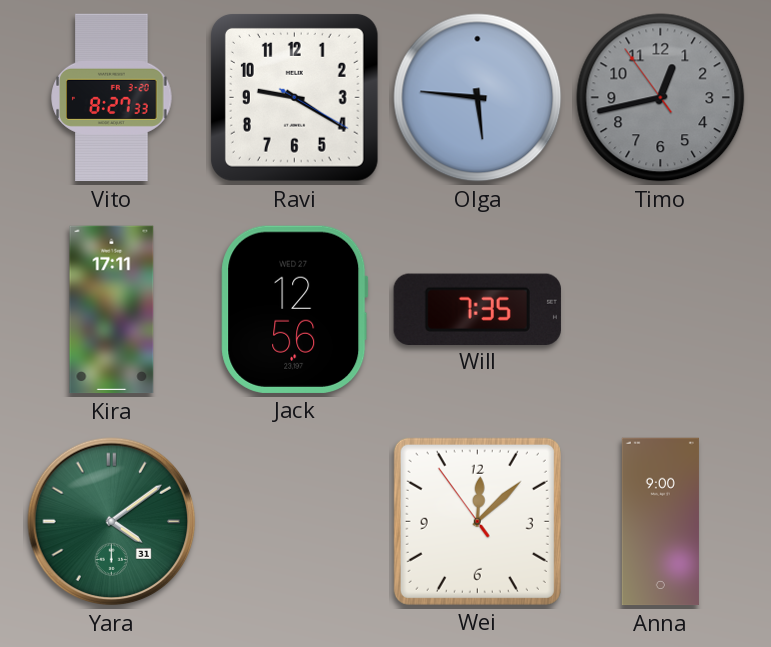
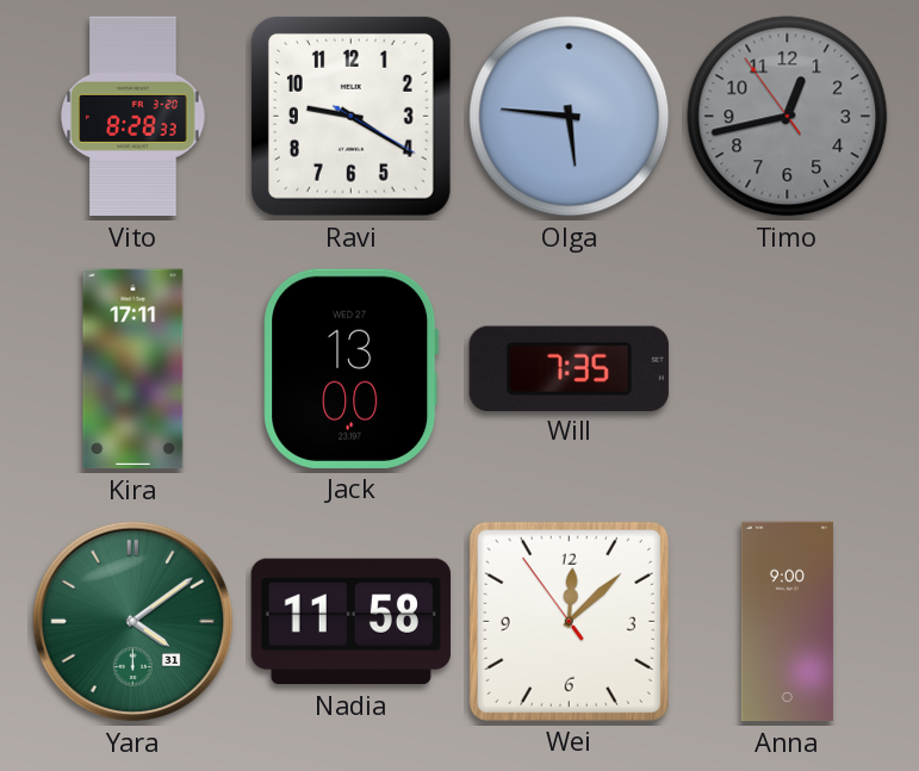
Vito: 8:27 -> 8:28 (133, 117)
Jack: 12:56 -> 13:00 (352, 368)
Nadia: none -> 11:58 (350, 622)
